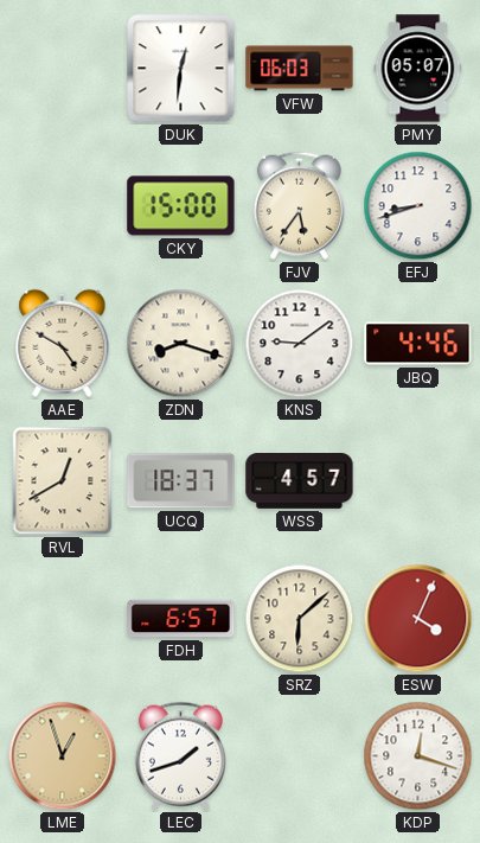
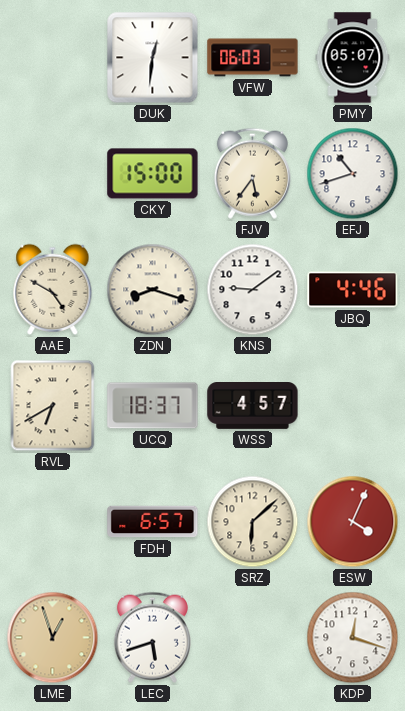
EFJ: 8:42 -> 10:42 (353, 174)
RVL: 12:40 -> 6:40 (53, 406)
LEC: 1:42 -> 5:42 (152, 637)
